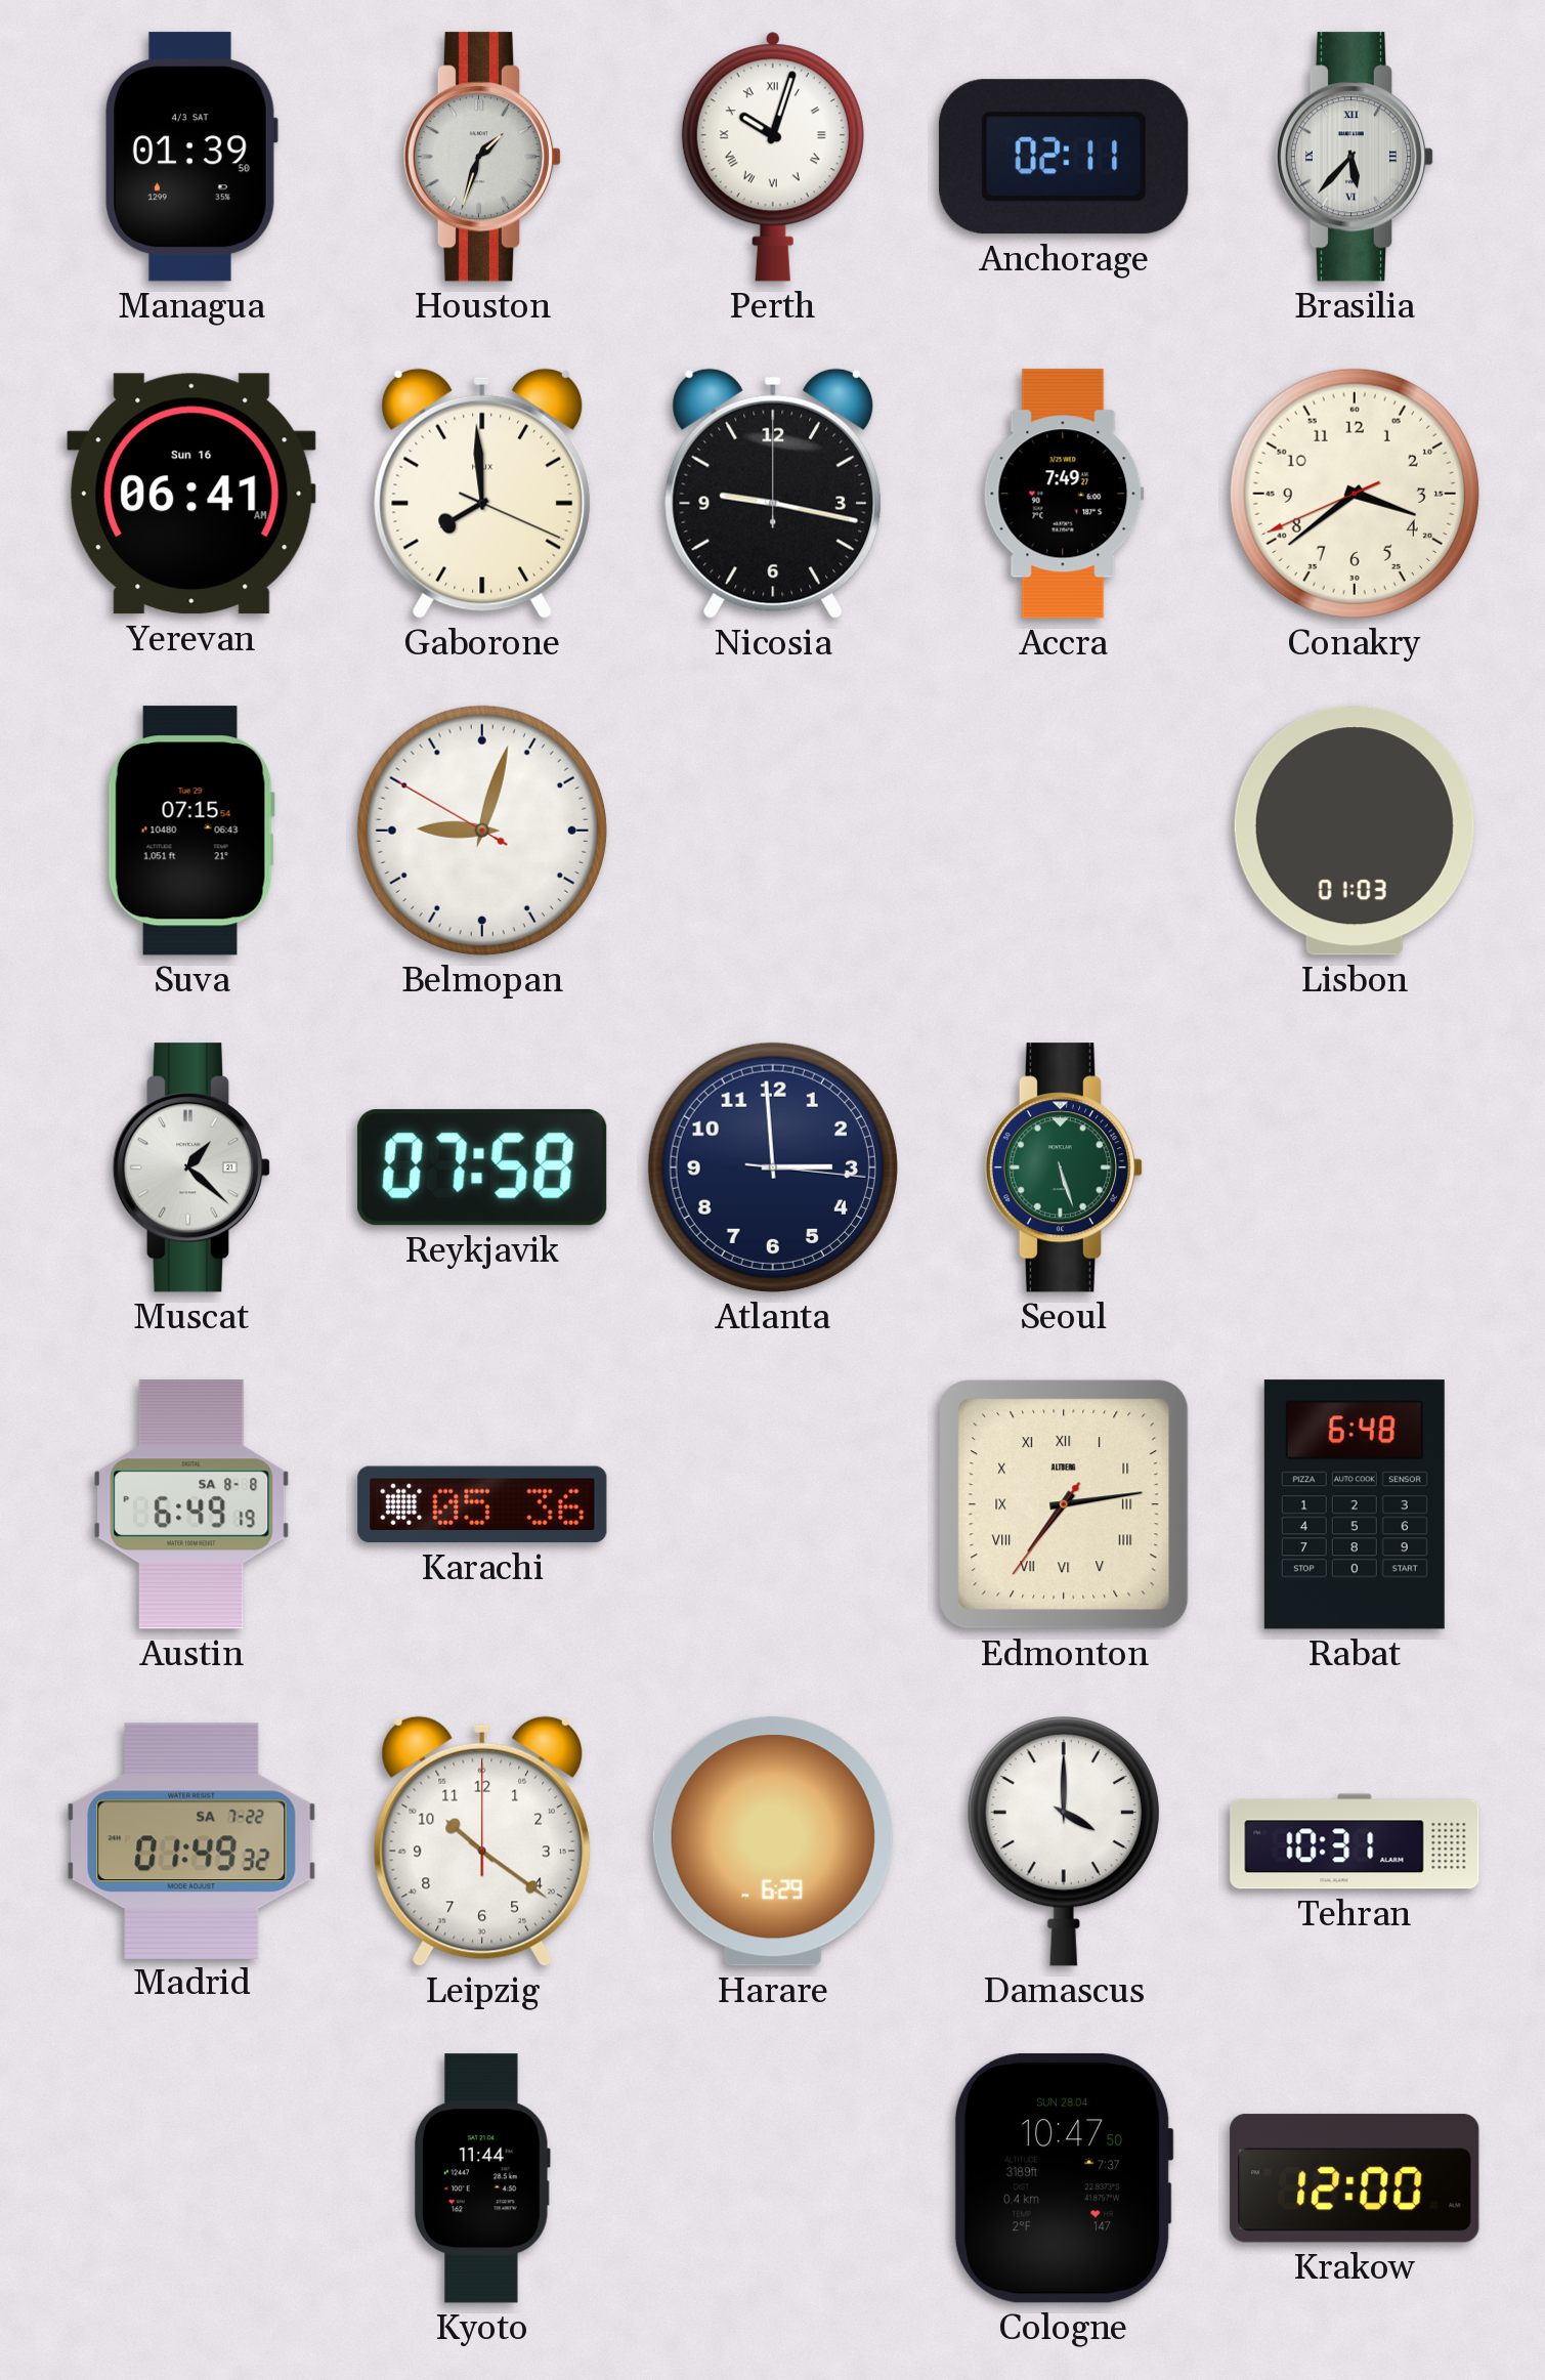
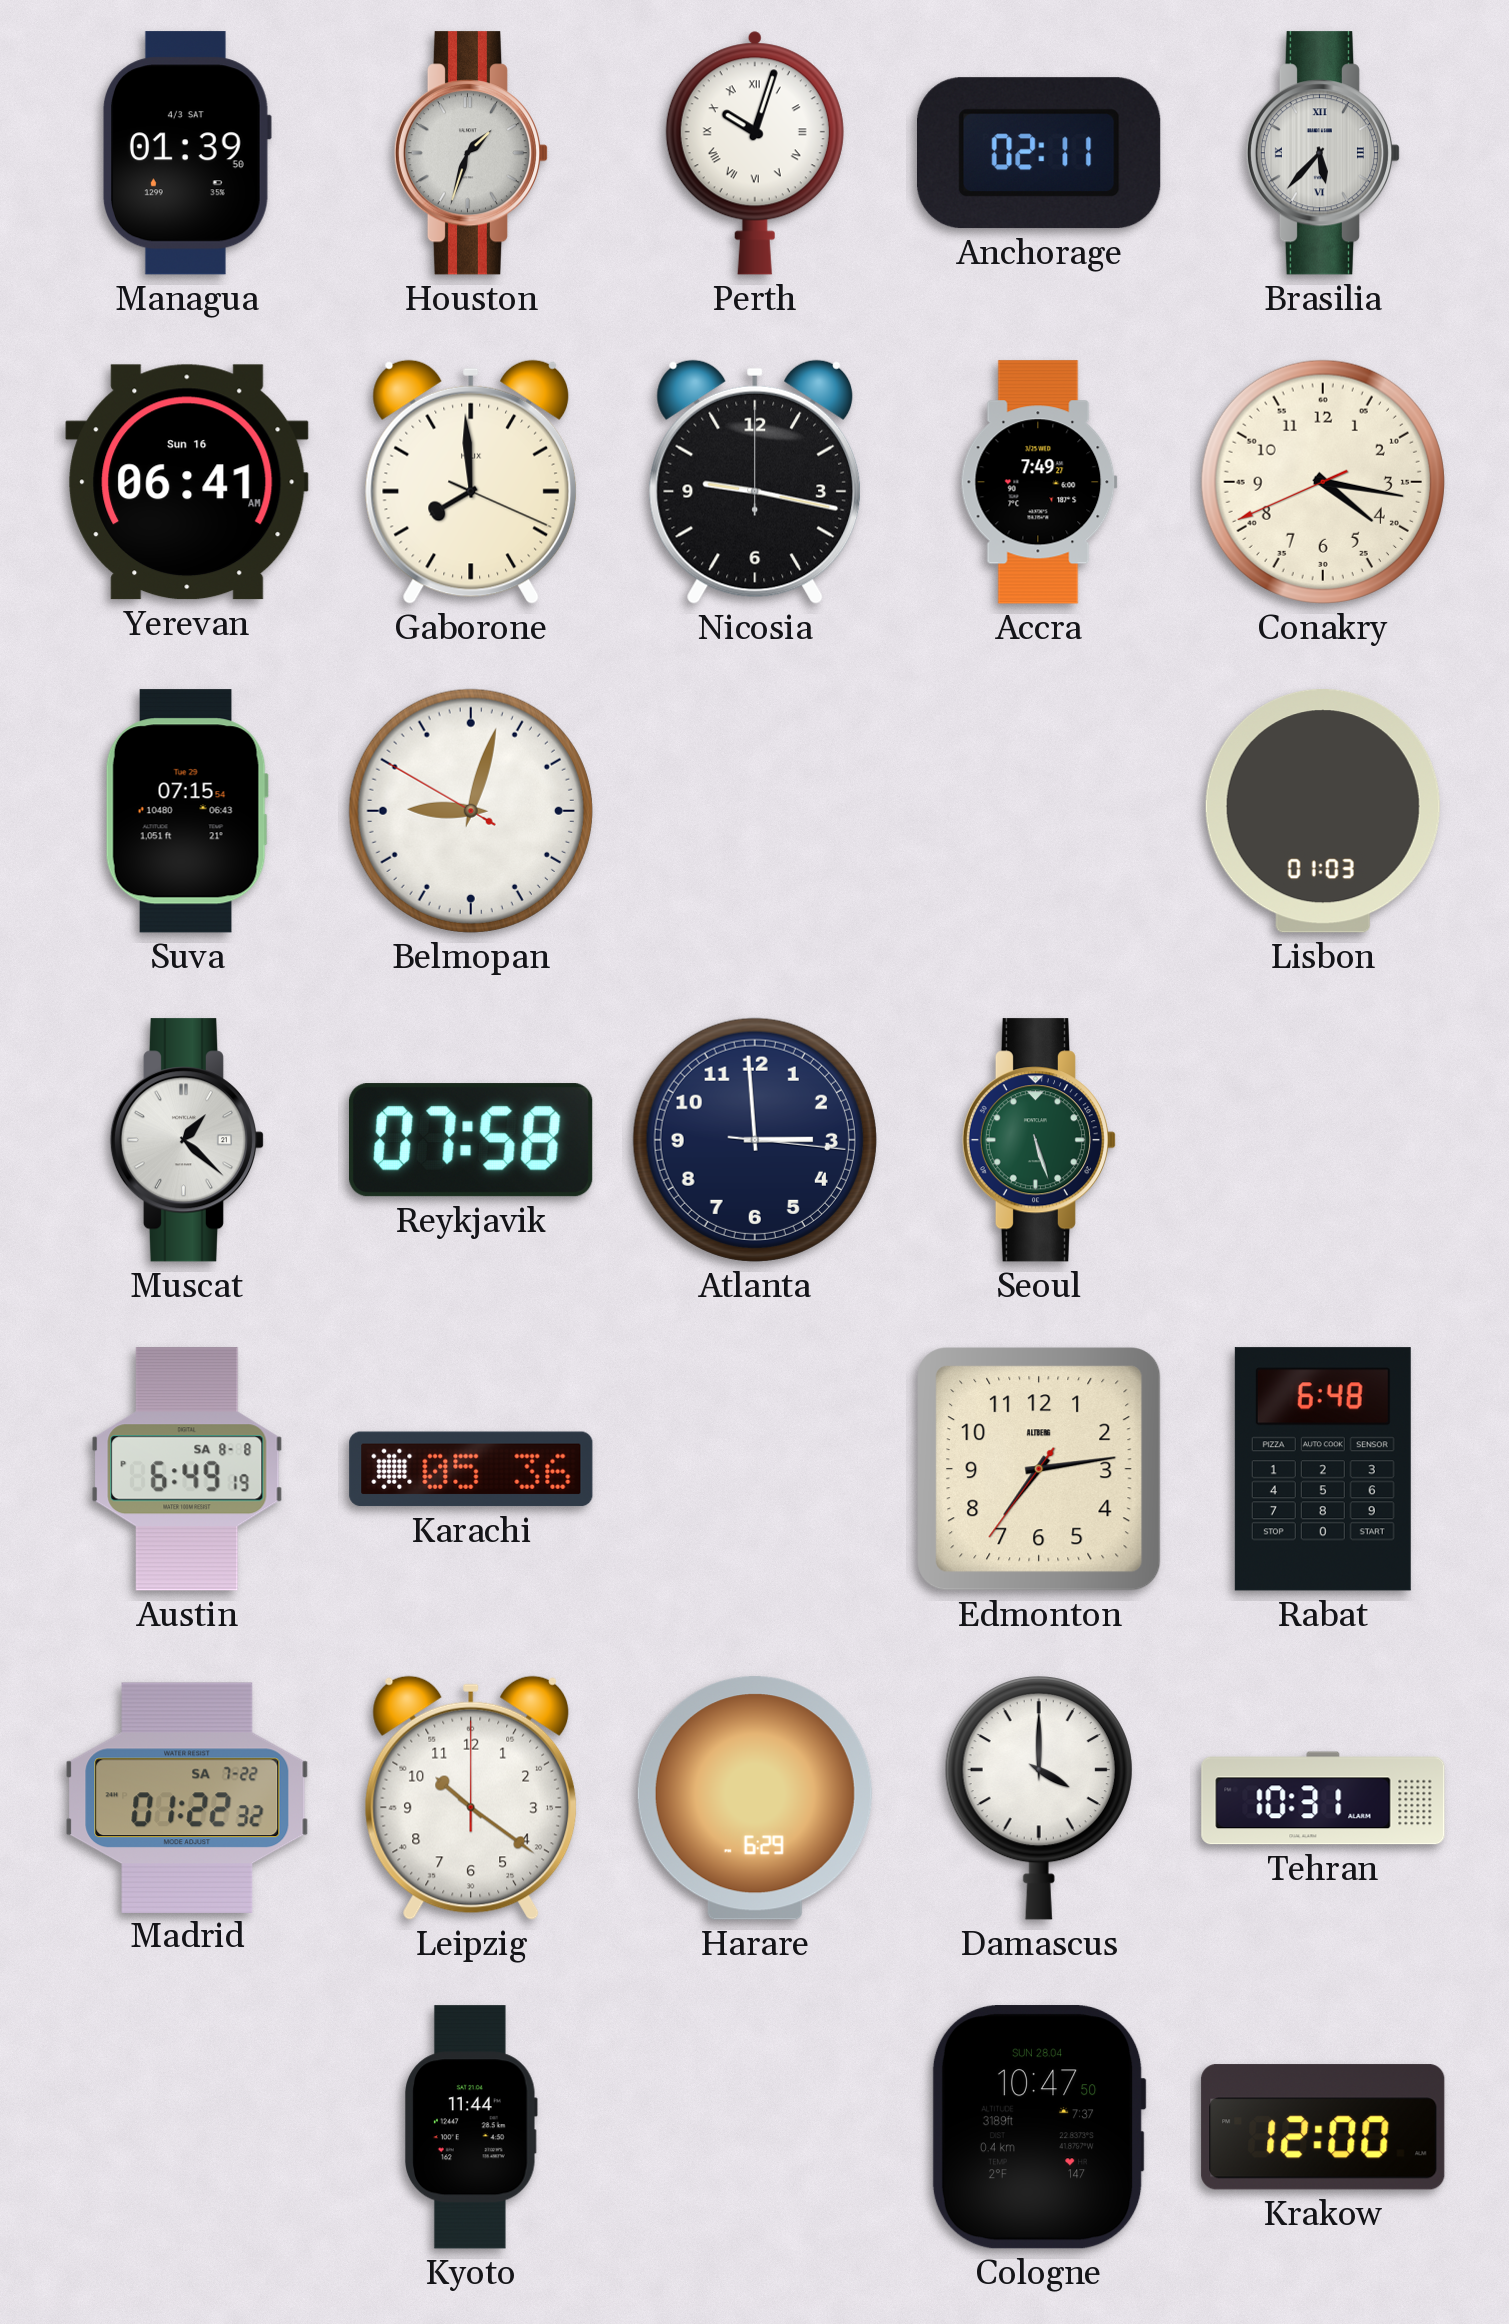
Conakry: 3:38 -> 4:16 (1323, 482)
Edmonton numerals: Roman -> Arabic (1039, 1469)
Madrid: 01:49 -> 01:22 (187, 1797)
